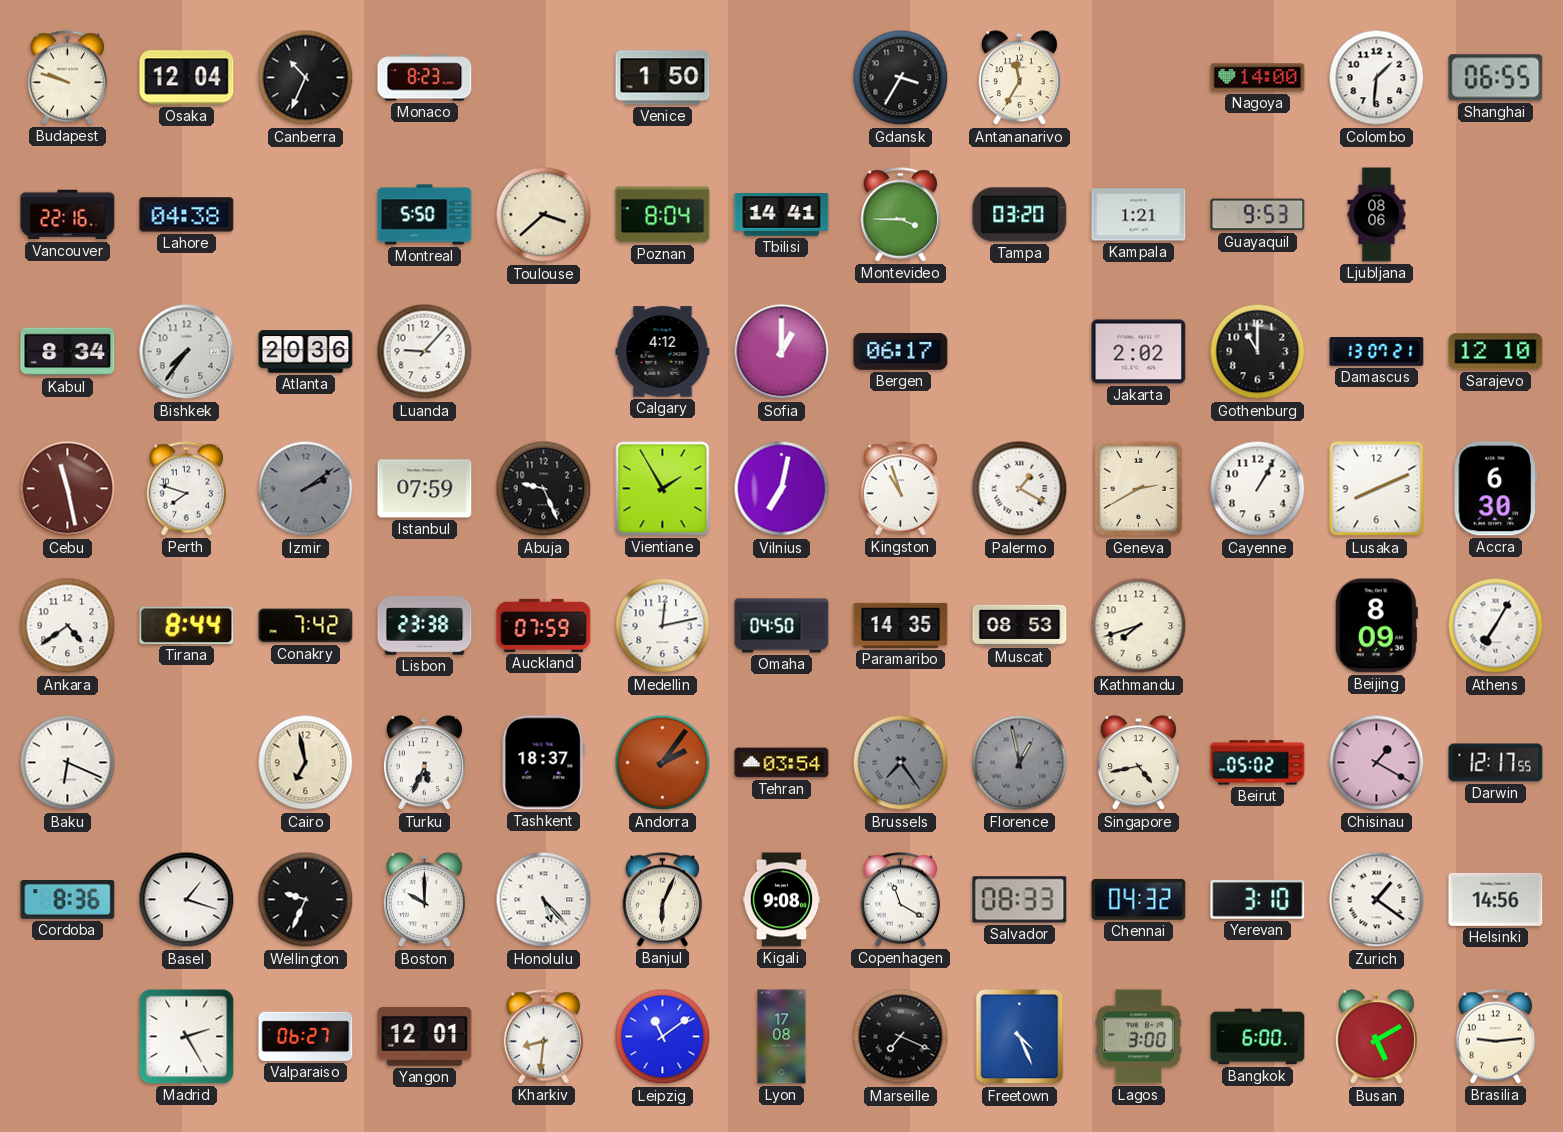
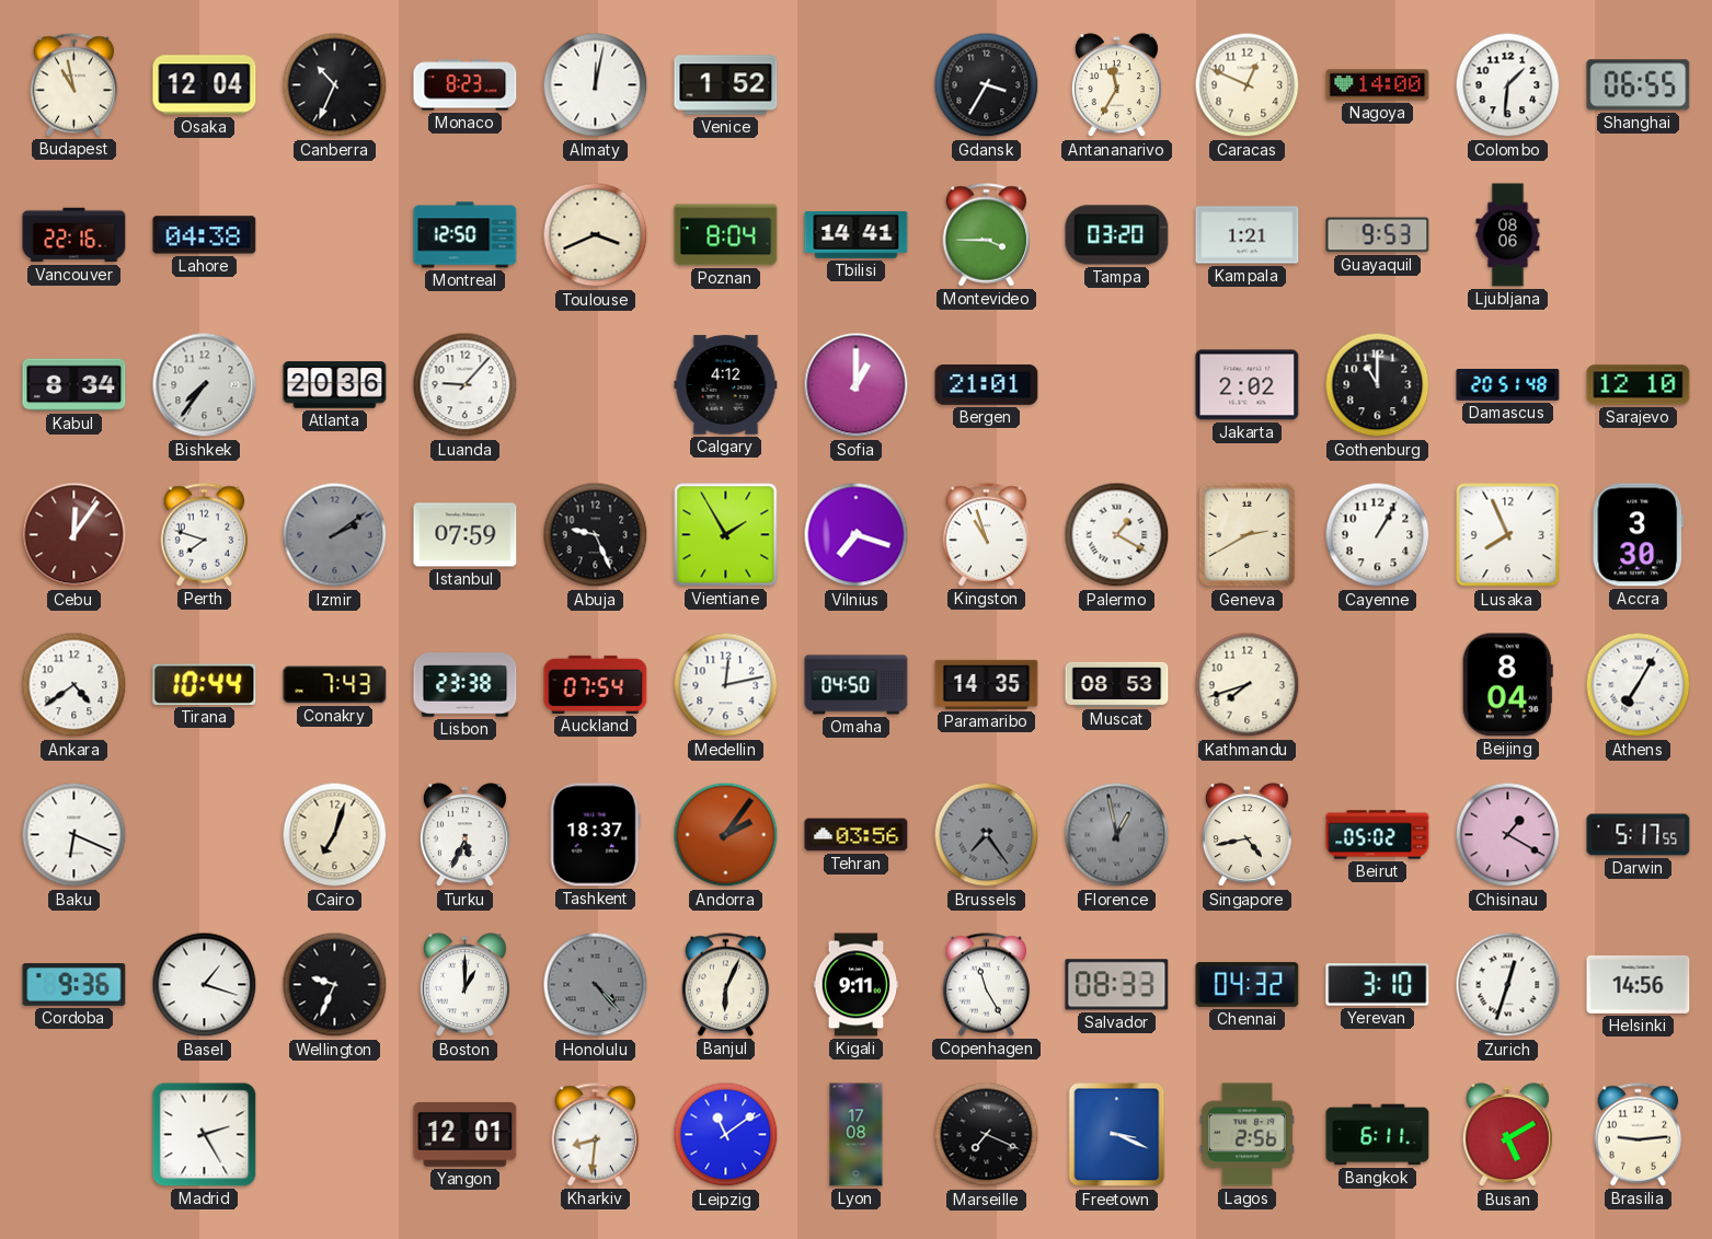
Budapest: 9:48 -> 10:58 (74, 85)
Almaty: none -> 12:02 (596, 85)
Venice: 1:50 -> 1:52 (726, 85)
Caracas: none -> 12:49 (1248, 85)
Montreal: 5:50 -> 12:50 (466, 235)
Toulouse: 3:38 -> 3:41 (596, 235)
Bergen: 06:17 -> 21:01 (987, 385)
Damascus: 13:07 -> 20:51 (1508, 385)
Cebu: 11:28 -> 12:06 (74, 535)
Vilnius: 7:02 -> 7:18 (857, 535)
Lusaka: 8:11 -> 7:56 (1508, 535)
Accra: 6:30 -> 3:30 (1638, 535)
Tirana: 8:44 -> 10:44 (205, 684)
Conakry: 7:42 -> 7:43 (335, 685)
Auckland: 07:59 -> 07:54 (596, 684)
Beijing: 8:09 -> 8:04 (1507, 685)
Cairo: 6:58 -> 7:03 (335, 835)
Tehran: 03:54 -> 03:56 (857, 835)
Darwin: 12:17 -> 5:17 (1639, 835)
Cordoba: 8:36 -> 9:36 (74, 985)
Boston: 10:00 -> 1:00 (464, 985)
Honolulu: 5:23 -> 4:23 (596, 985)
Honolulu dial: white -> grey (596, 985)
Kigali: 9:08 -> 9:11 (857, 985)
Copenhagen: 11:20 -> 11:25 (987, 985)
Zurich: 1:21 -> 12:33 (1508, 985)
Valparaiso: 06:27 -> none (306, 1036)
Freetown: 4:26 -> 3:19 (1117, 1135)
Lagos: 3:00 -> 2:56 (1246, 1135)
Bangkok: 6:00 -> 6:11 (1378, 1135)
